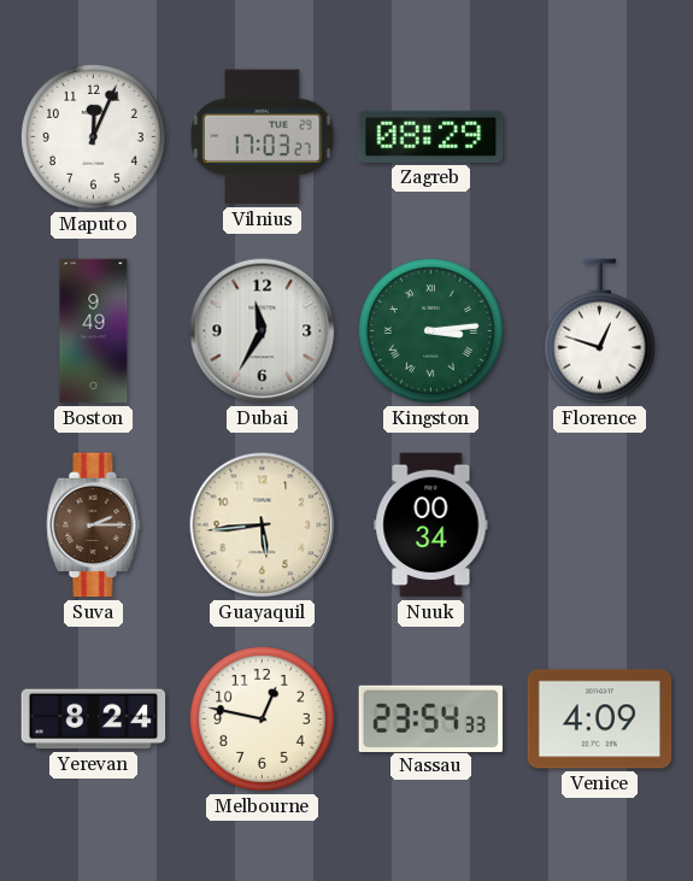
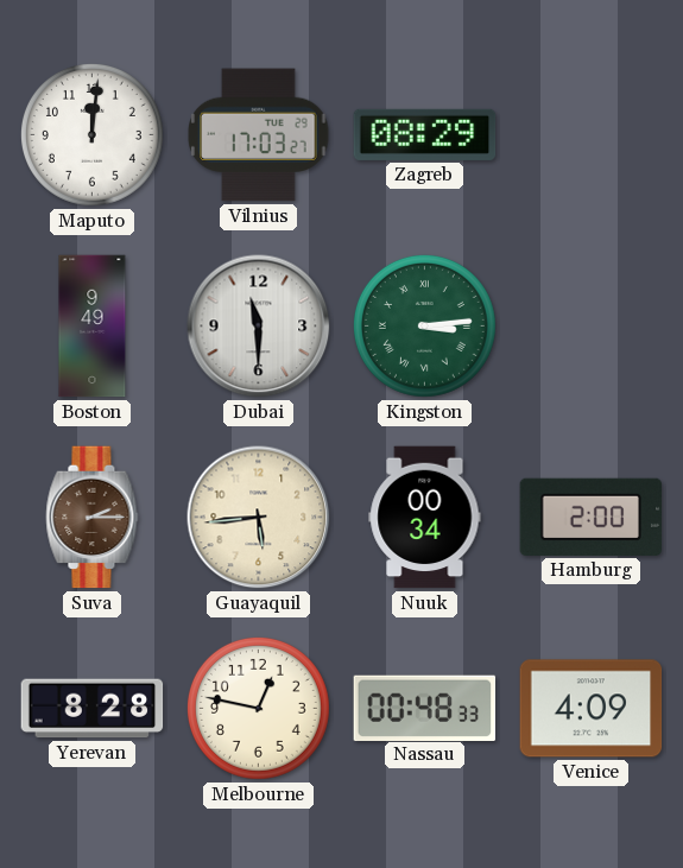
Maputo: 12:04 -> 12:01 (91, 134)
Dubai: 11:35 -> 11:30 (259, 327)
Florence: 12:48 -> none (599, 331)
Hamburg: none -> 2:00 (592, 517)
Yerevan: 8:24 -> 8:28 (93, 709)
Nassau: 23:54 -> 00:48 (425, 708)
